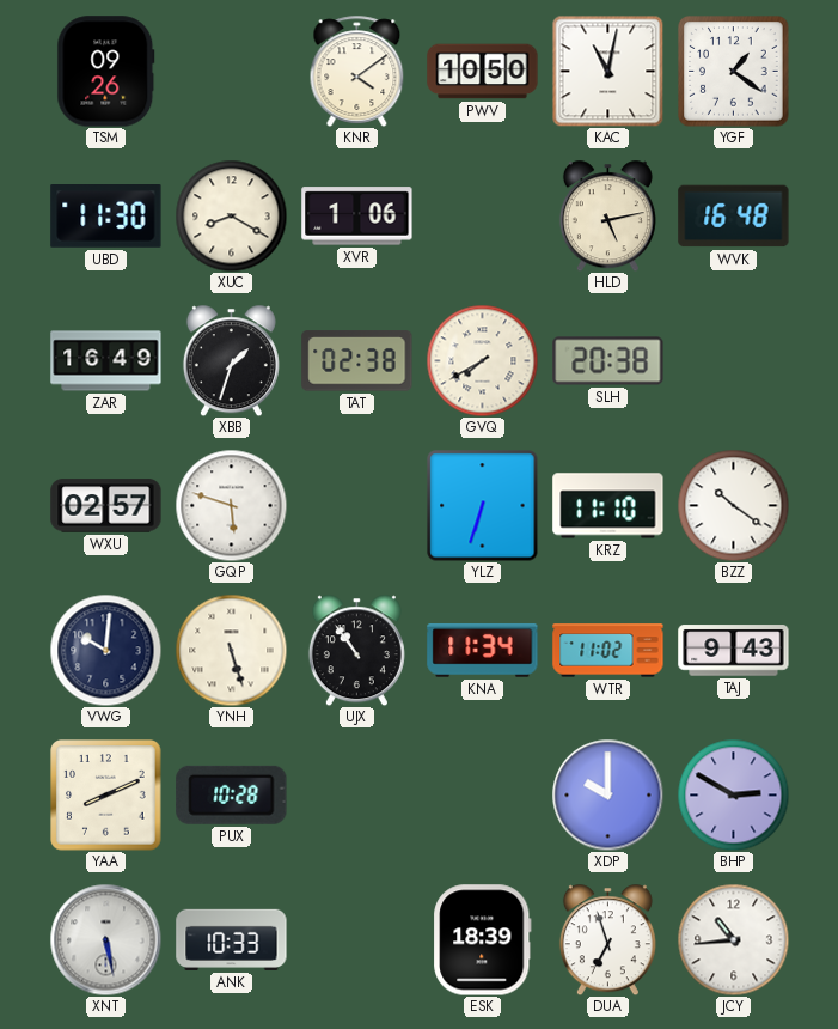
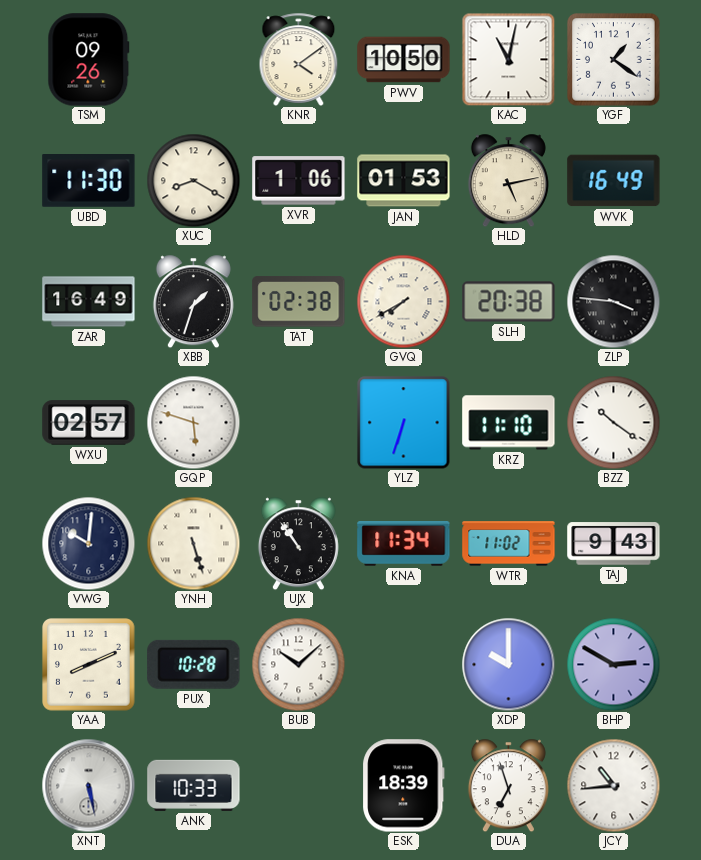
JAN: none -> 01:53 (404, 181)
WVK: 16:48 -> 16:49 (614, 181)
ZLP: none -> 3:46 (613, 301)
BUB: none -> 10:08 (298, 664)
